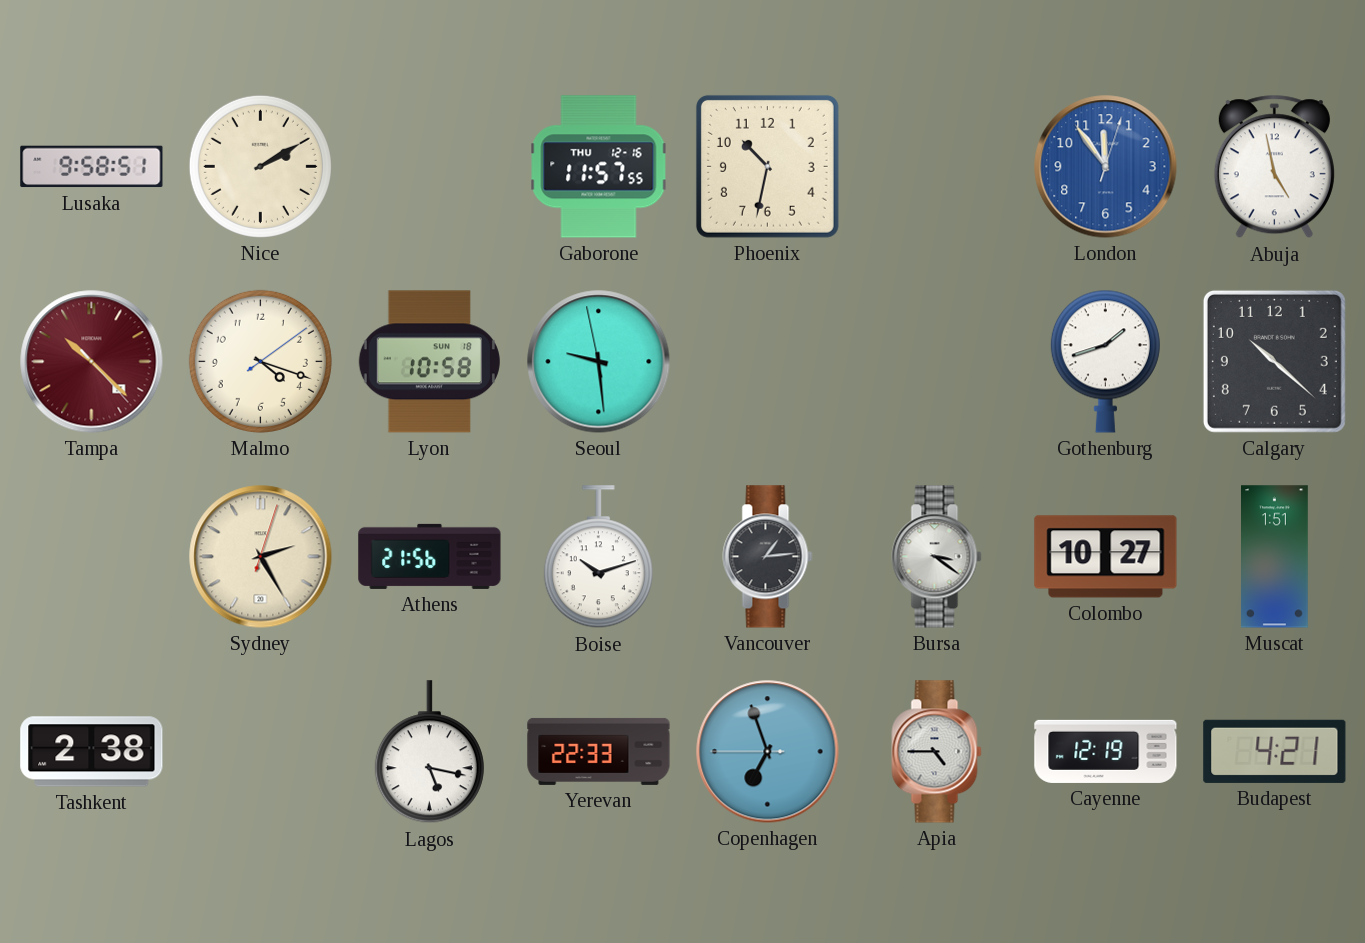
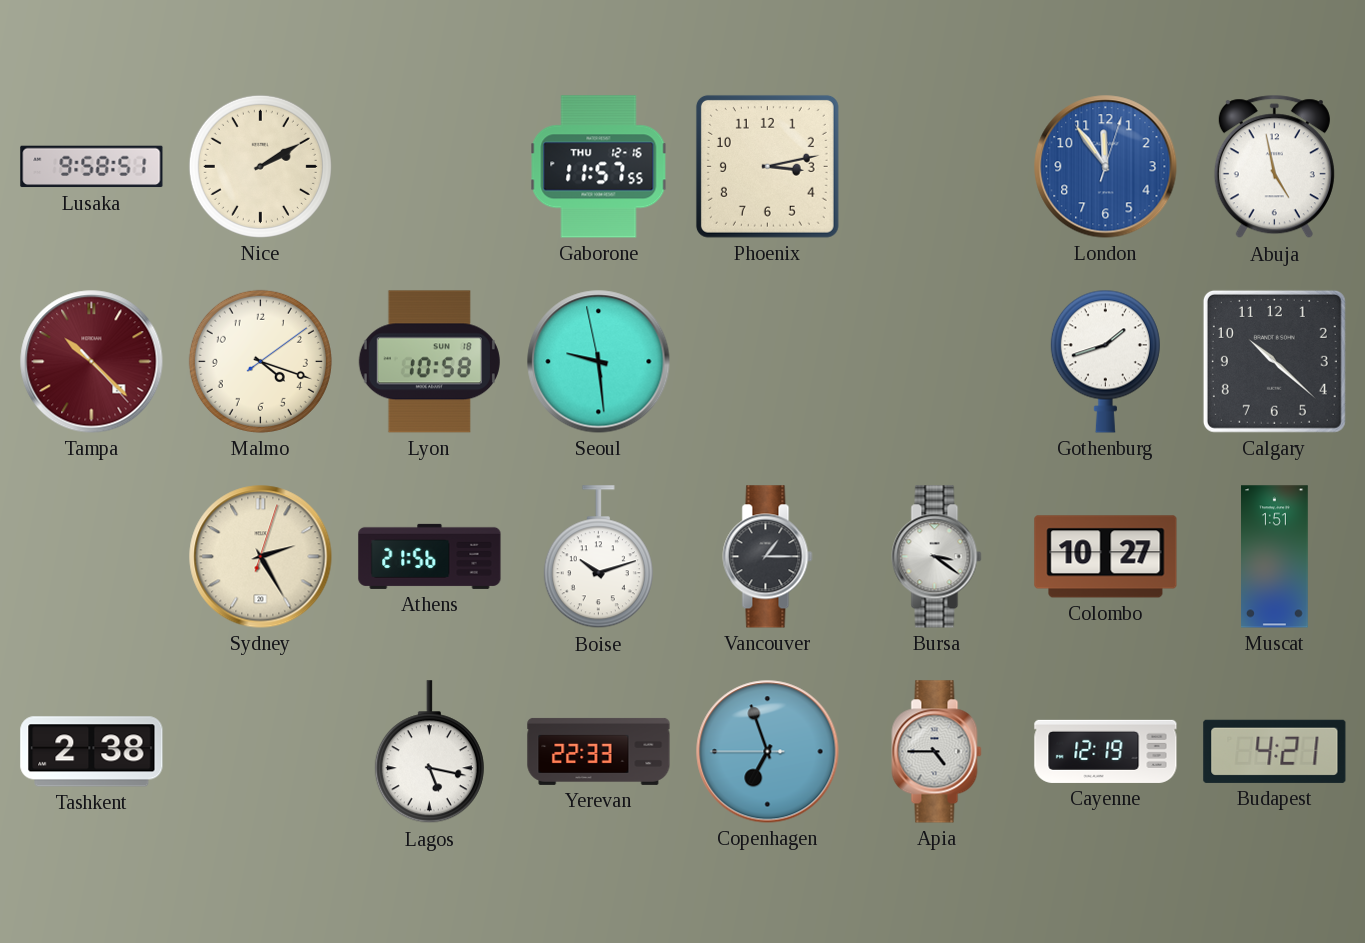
Phoenix: 10:32 -> 3:13 (767, 166)
Vancouver: 1:14 -> 1:15 (768, 557)
